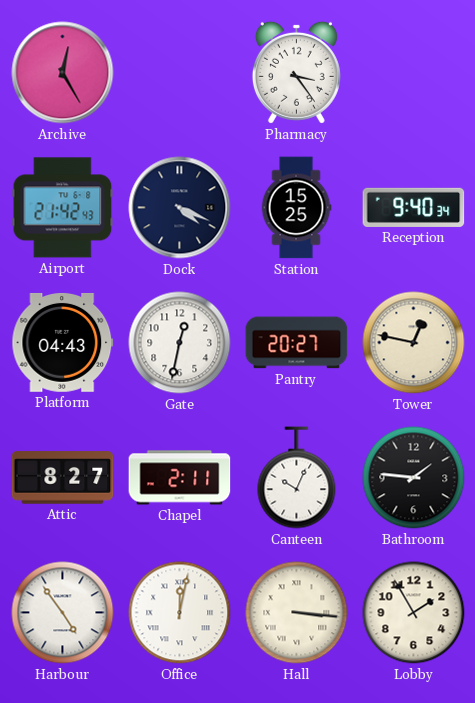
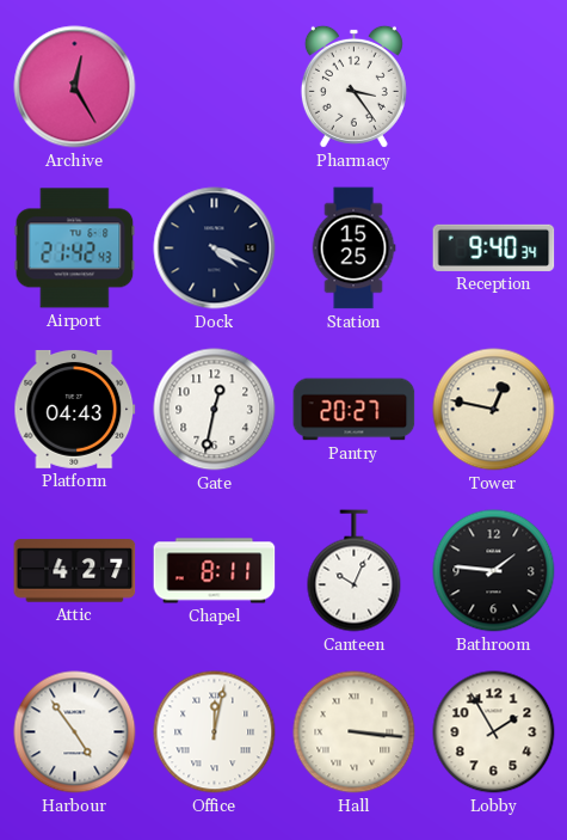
Attic: 8:27 -> 4:27 (75, 571)
Chapel: 2:11 -> 8:11 (215, 571)
